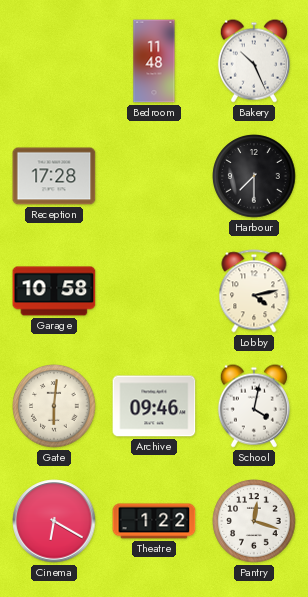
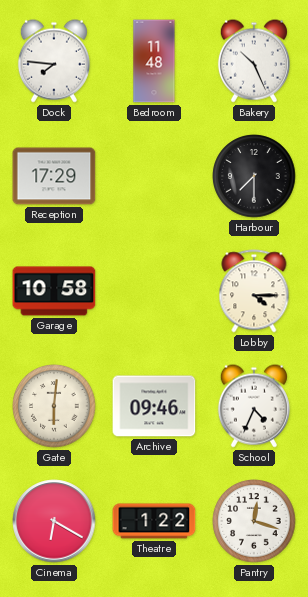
Dock: none -> 7:46 (54, 61)
Reception: 17:28 -> 17:29 (54, 176)
Lobby: 4:13 -> 4:15 (254, 291)
School: 4:02 -> 4:34 (254, 406)
